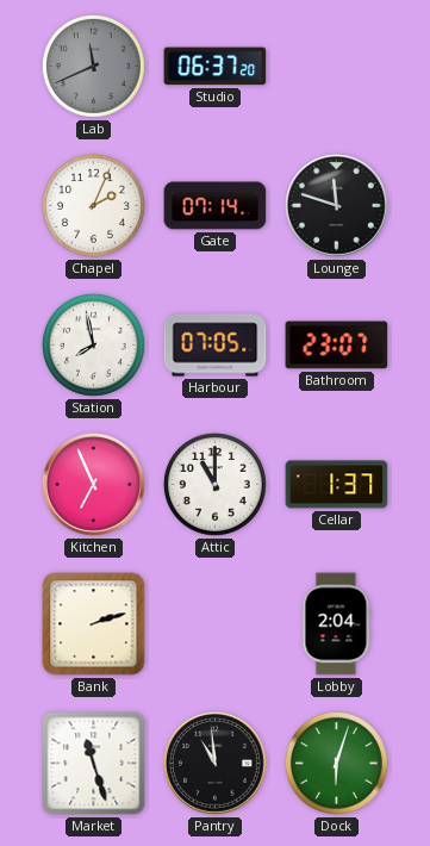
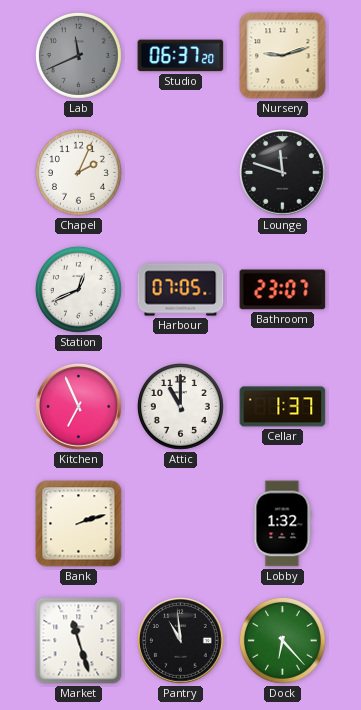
Nursery: none -> 9:12 (283, 56)
Gate: 07:14 -> none (216, 206)
Station: 7:58 -> 12:41 (78, 289)
Lobby: 2:04 -> 1:32 (282, 524)
Dock: 6:03 -> 6:23 (282, 640)
